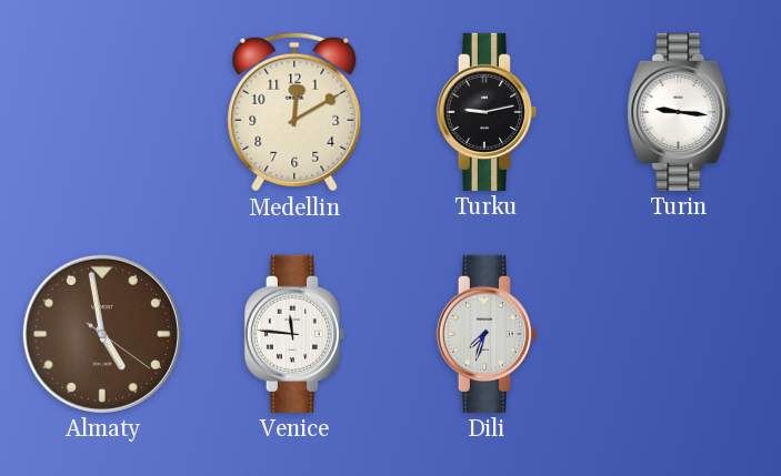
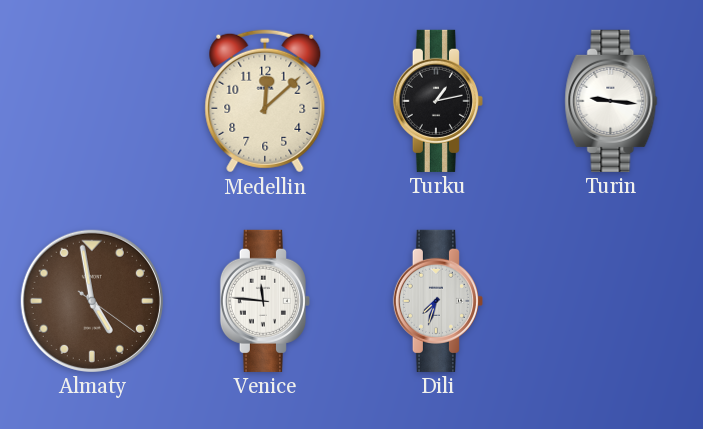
Medellin: 12:10 -> 12:08 (265, 101)
Turku: 9:13 -> 1:13 (438, 101)
